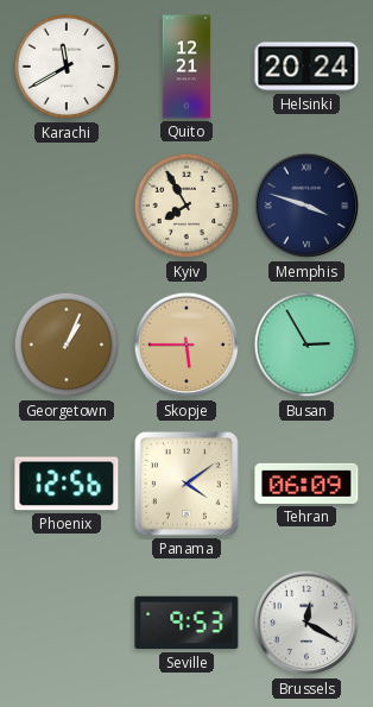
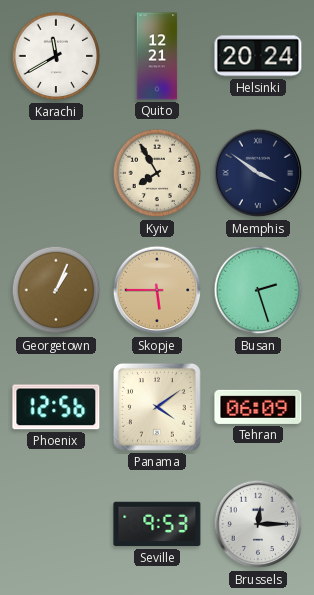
Memphis: 3:48 -> 3:51 (258, 173)
Busan: 2:55 -> 2:27 (258, 290)
Brussels: 12:20 -> 12:15 (258, 524)
